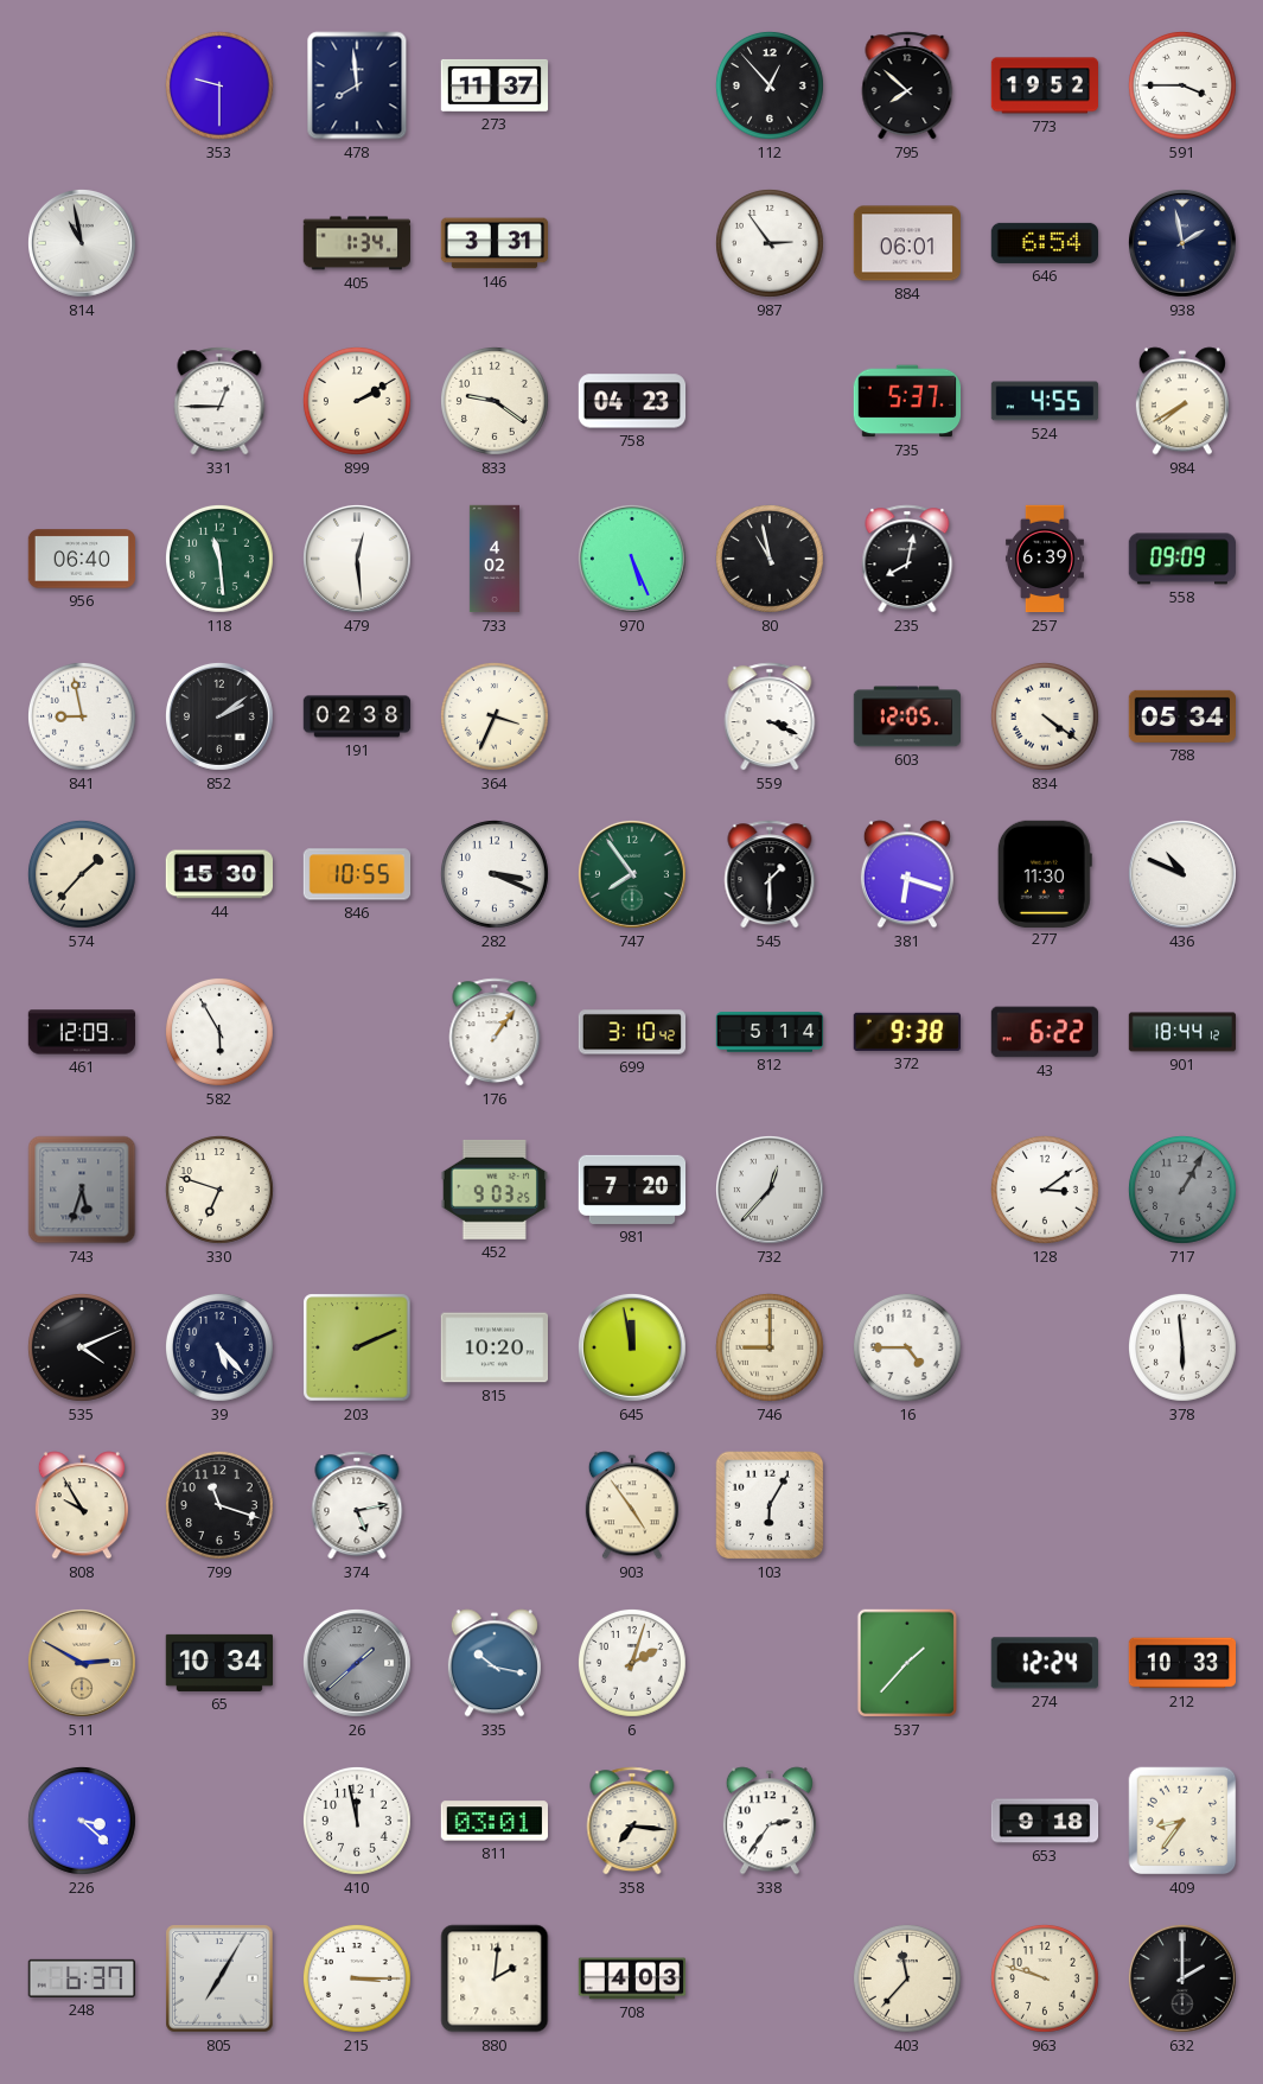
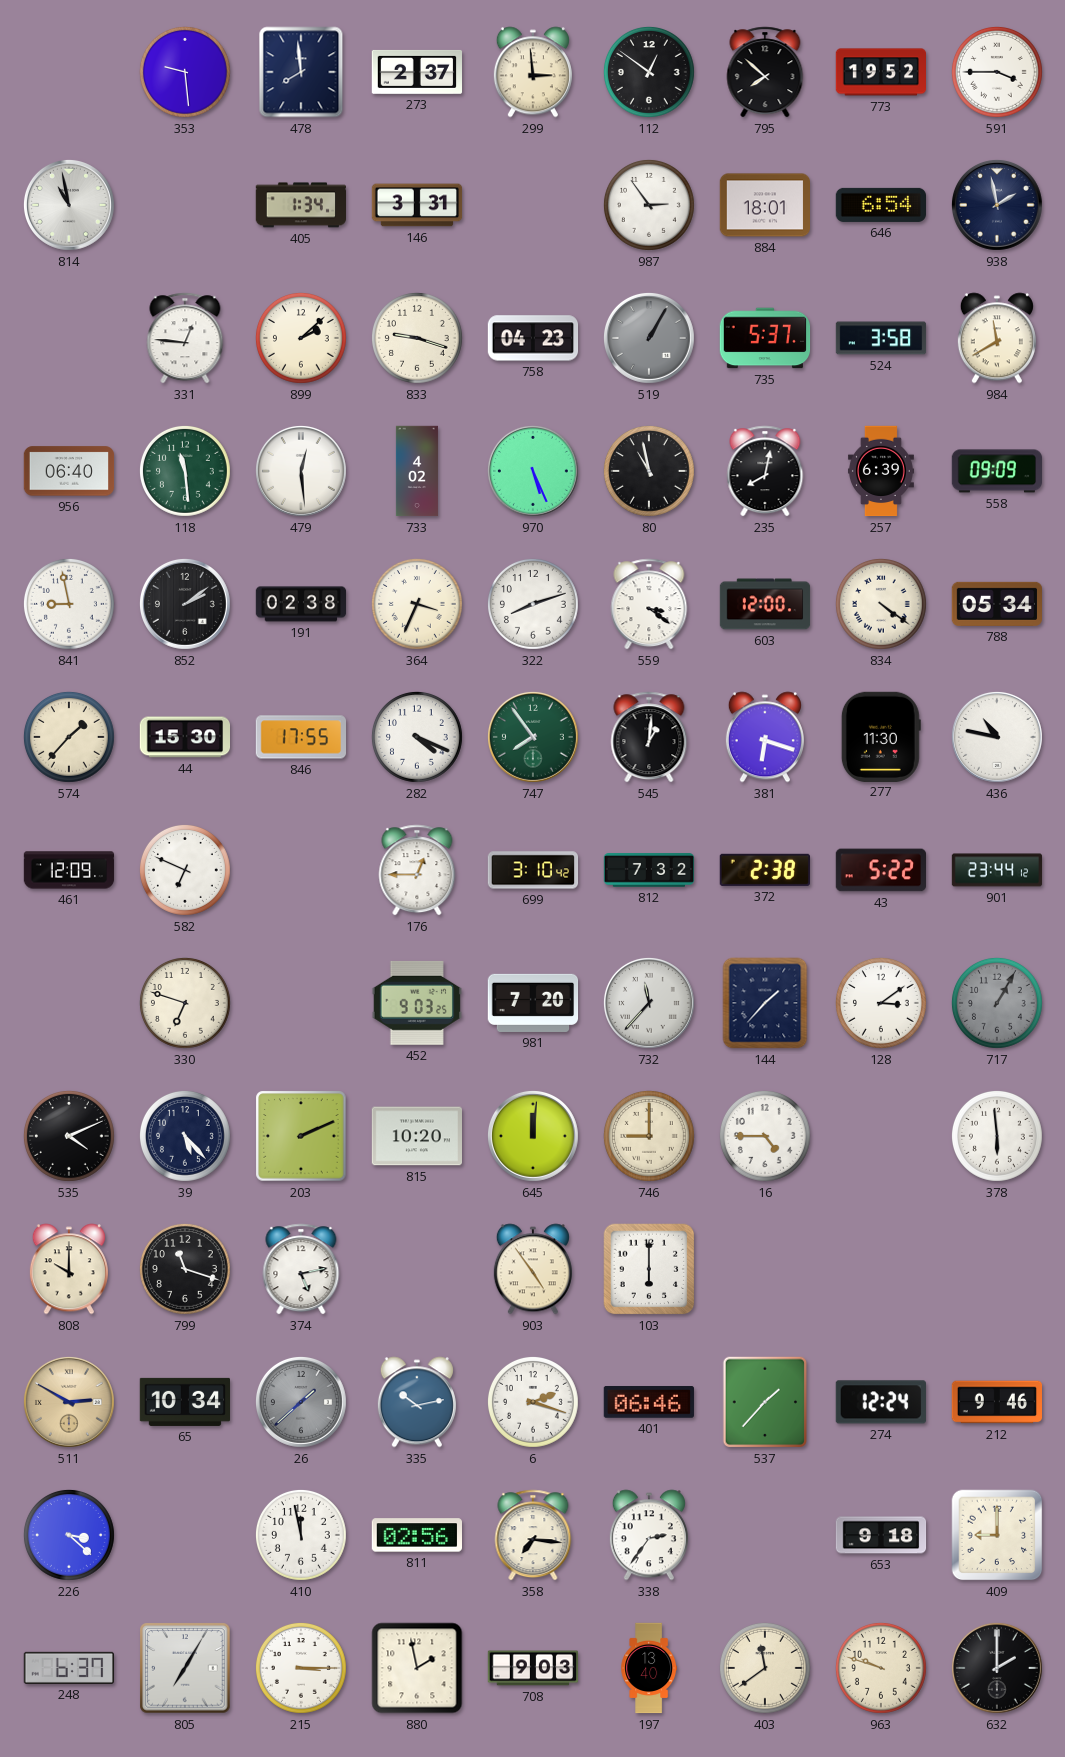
353: 9:30 -> 9:29 (185, 72)
273: 11:37 -> 2:37 (417, 72)
299: none -> 2:59 (533, 72)
112: 12:53 -> 12:51 (649, 72)
884: 06:01 -> 18:01 (764, 205)
331: 12:45 -> 12:46 (185, 338)
899: 2:10 -> 2:08 (301, 338)
833: 9:21 -> 9:18 (417, 338)
519: none -> 1:05 (649, 338)
524: 4:55 -> 3:58 (881, 338)
984: 7:40 -> 11:40 (997, 338)
322: none -> 8:12 (533, 604)
559: 3:19 -> 3:21 (649, 604)
603: 12:05 -> 12:00 (765, 604)
846: 10:55 -> 17:55 (301, 737)
282: 3:19 -> 4:19 (417, 737)
545: 1:30 -> 1:01 (649, 737)
436: 10:49 -> 10:47 (997, 737)
582: 5:55 -> 6:49 (185, 870)
176: 1:06 -> 12:45 (417, 870)
812: 5:14 -> 7:32 (649, 870)
372: 9:38 -> 2:38 (765, 870)
43: 6:22 -> 5:22 (881, 870)
901: 18:44 -> 23:44 (997, 870)
743: 5:33 -> none (82, 1190)
732: 12:37 -> 11:37 (649, 1003)
144: none -> 1:37 (765, 1003)
645: 11:58 -> 12:01 (533, 1136)
808: 9:55 -> 10:00 (69, 1269)
103: 6:05 -> 6:00 (649, 1269)
335: 10:17 -> 10:13 (417, 1402)
6: 2:03 -> 2:18 (533, 1402)
401: none -> 06:46 (648, 1403)
212: 10:33 -> 9:46 (997, 1402)
811: 03:01 -> 02:56 (416, 1535)
409: 8:36 -> 9:00 (997, 1535)
880: 2:01 -> 1:58 (417, 1668)
708: 4:03 -> 9:03 (533, 1668)
197: none -> 13:40 (648, 1668)
403: 11:37 -> 11:39 (765, 1668)
